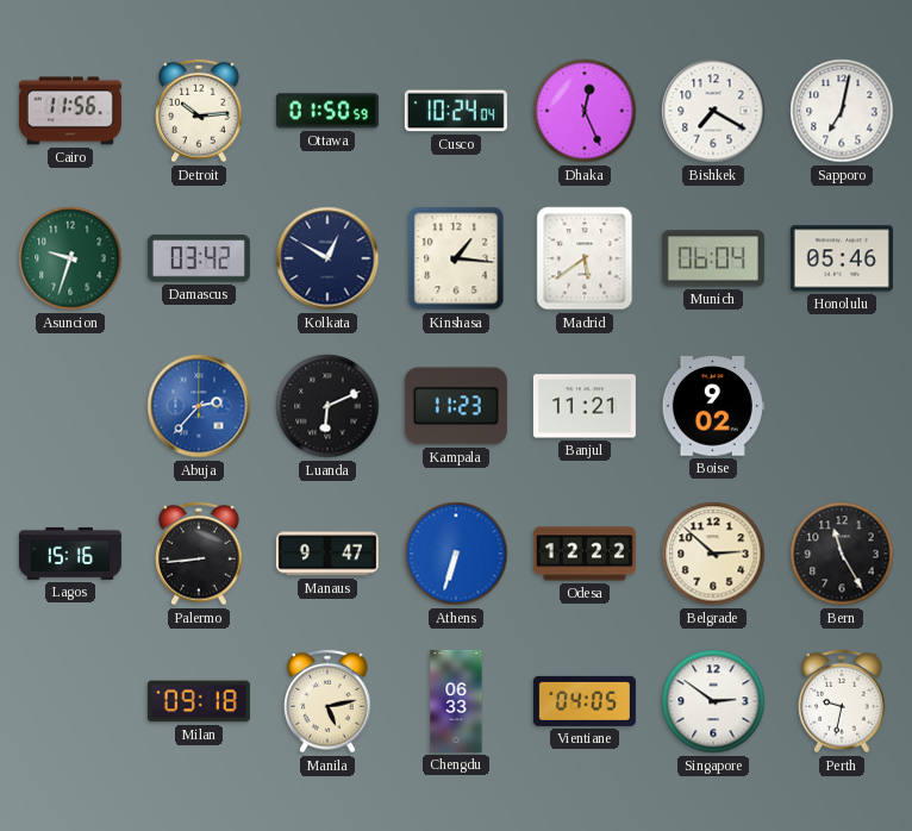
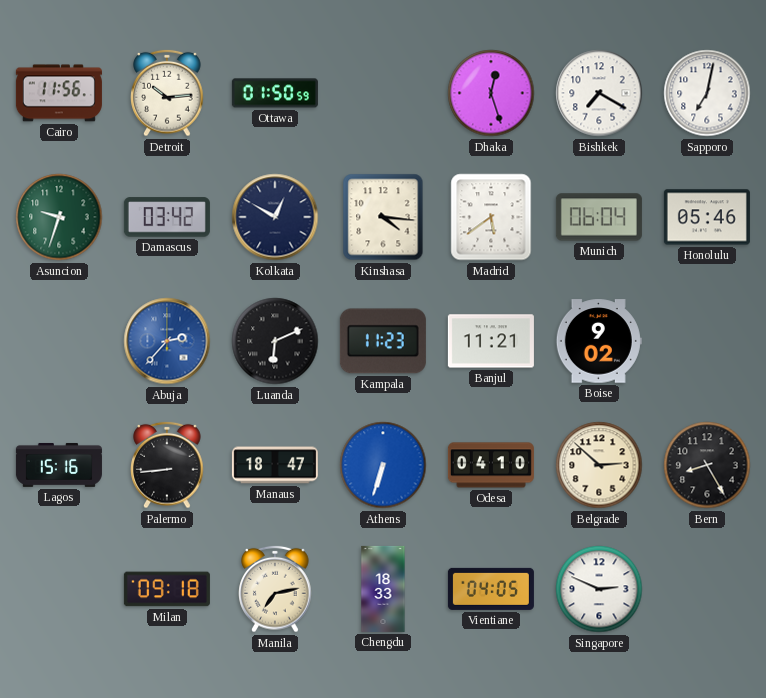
Cusco: 10:24 -> none (456, 111)
Dhaka: 12:26 -> 12:27 (491, 93)
Kinshasa: 1:16 -> 4:16 (383, 217)
Manaus: 9:47 -> 18:47 (275, 465)
Odesa: 12:22 -> 04:10 (491, 465)
Bern: 11:25 -> 8:25 (707, 465)
Manila: 5:13 -> 7:13 (275, 589)
Chengdu: 06:33 -> 18:33 (383, 589)
Singapore: 2:51 -> 2:49 (599, 589)
Perth: 9:32 -> none (842, 701)
